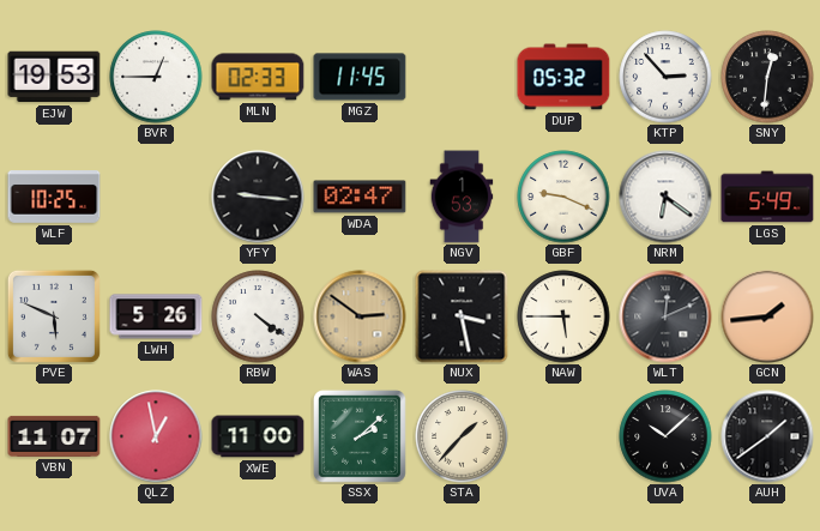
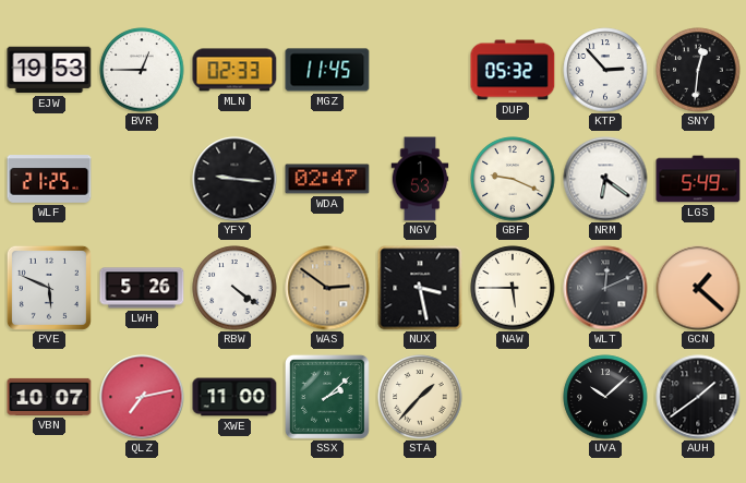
WLF: 10:25 -> 21:25 (49, 179)
GCN: 1:44 -> 1:22 (698, 288)
VBN: 11:07 -> 10:07 (49, 397)
QLZ: 12:58 -> 7:13 (142, 397)
